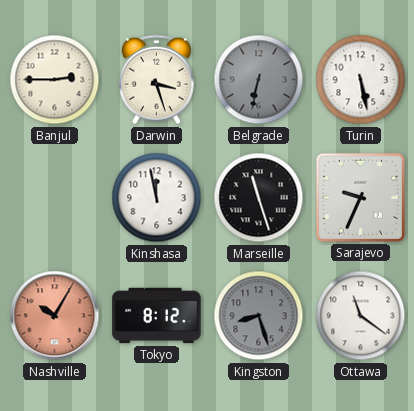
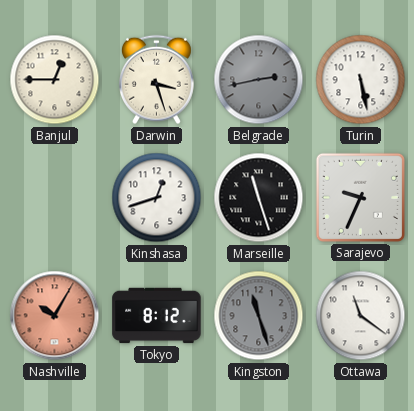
Banjul: 2:45 -> 12:45 (55, 80)
Belgrade: 6:32 -> 2:43 (259, 80)
Kinshasa: 11:58 -> 12:42 (157, 198)
Kingston: 8:27 -> 11:27 (259, 316)
